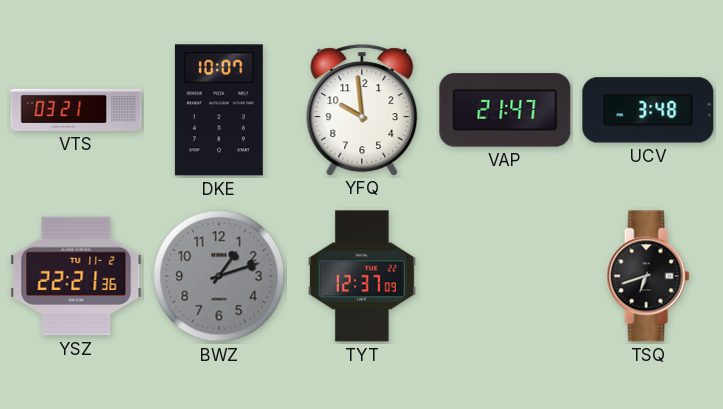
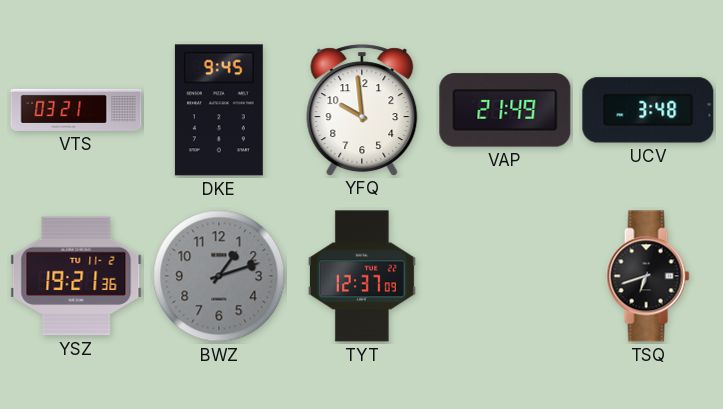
DKE: 10:07 -> 9:45 (219, 110)
VAP: 21:47 -> 21:49 (505, 110)
YSZ: 22:21 -> 19:21 (76, 276)
